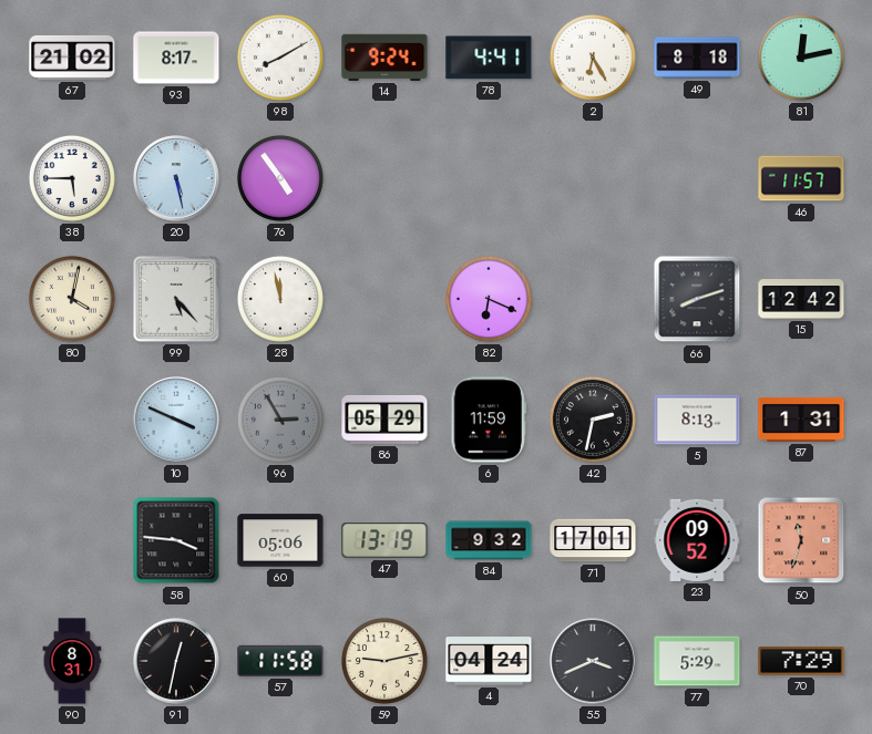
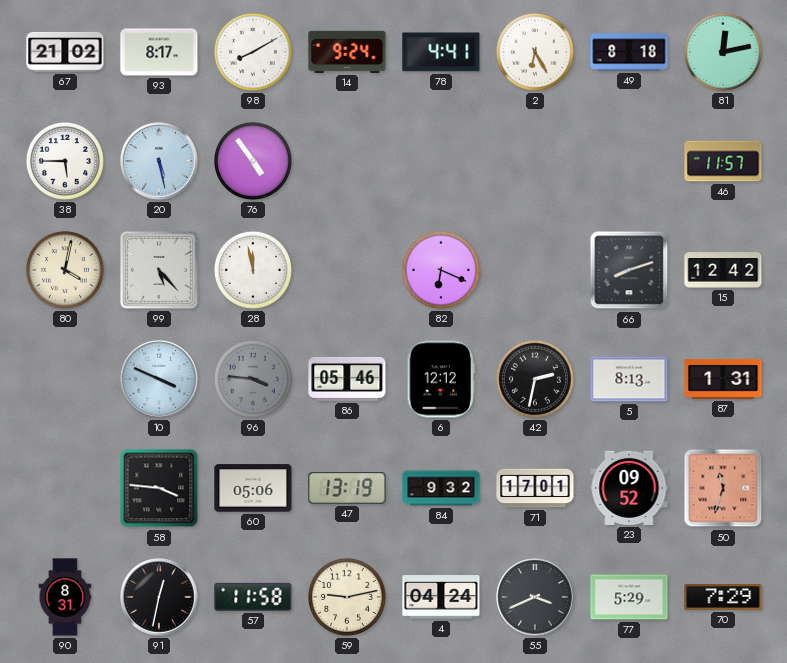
96: 2:55 -> 3:46 (253, 379)
86: 05:29 -> 05:46 (347, 379)
6: 11:59 -> 12:12 (440, 379)
